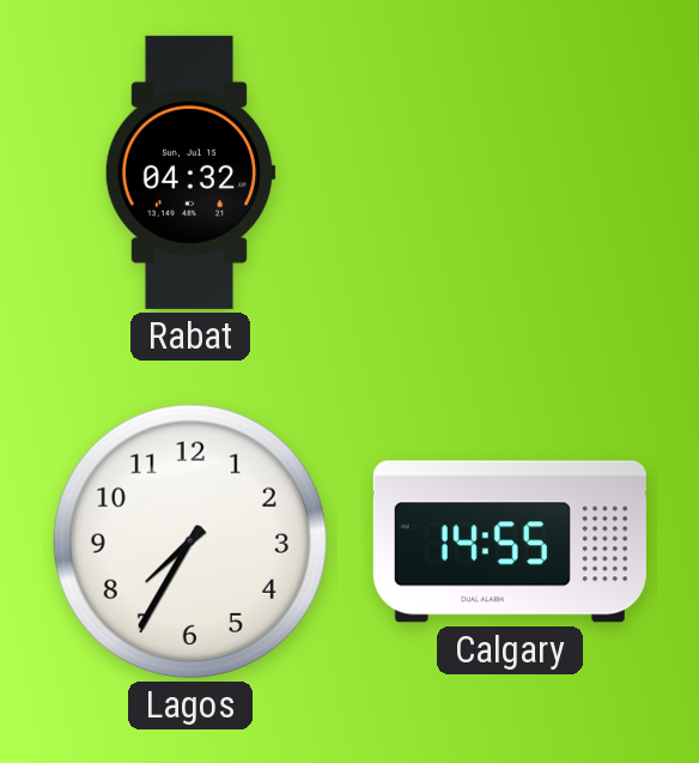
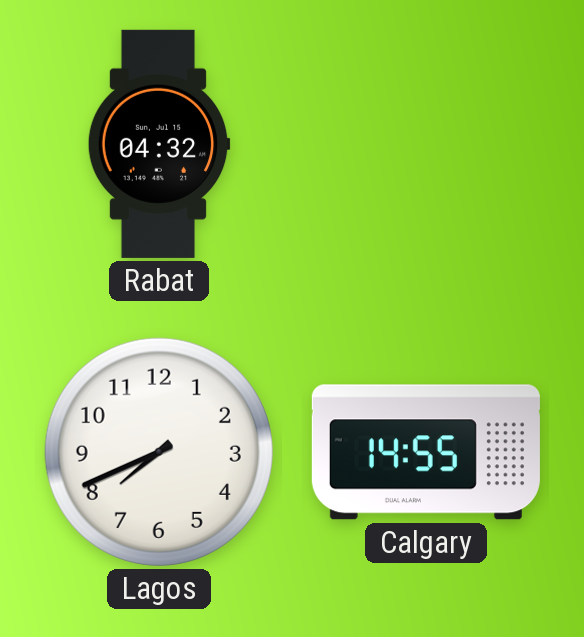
Lagos: 7:35 -> 7:41 (159, 452)
